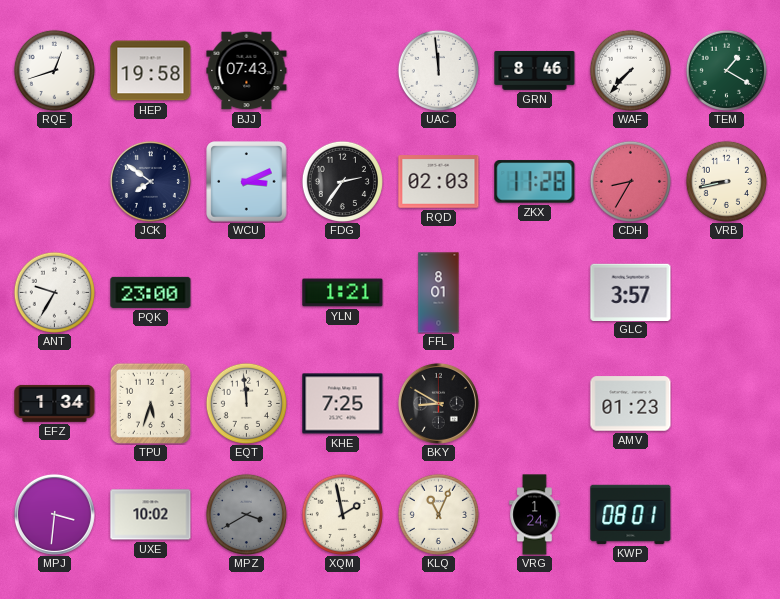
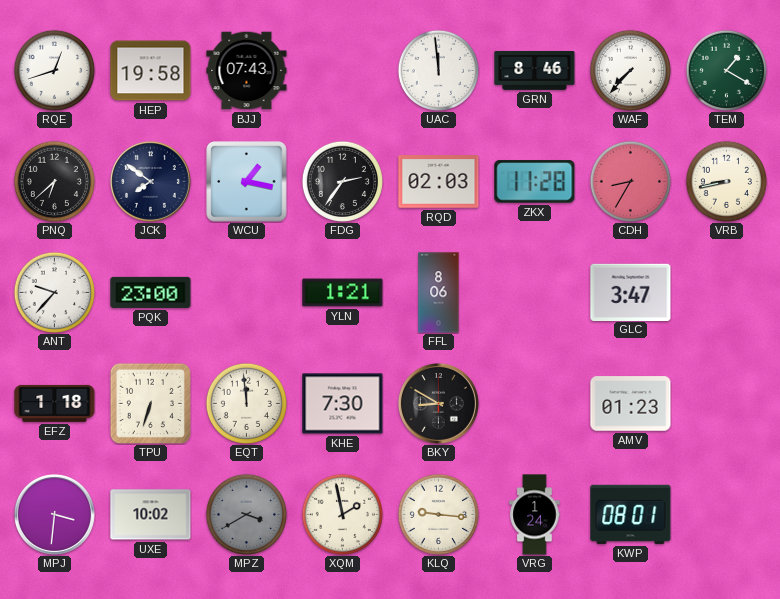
PNQ: none -> 6:38 (54, 181)
WCU: 3:11 -> 1:17 (247, 182)
ANT: 9:35 -> 9:37 (54, 292)
FFL: 8:01 -> 8:06 (439, 293)
GLC: 3:57 -> 3:47 (631, 292)
EFZ: 1:34 -> 1:18 (55, 403)
TPU: 5:33 -> 6:33 (150, 403)
KHE: 7:25 -> 7:30 (343, 404)
KLQ: 11:04 -> 9:16 (438, 514)
